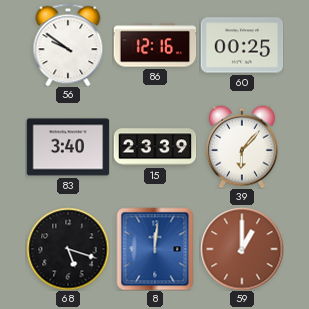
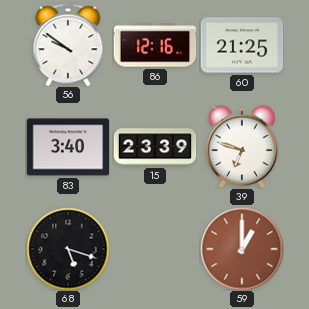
60: 00:25 -> 21:25 (242, 45)
39: 6:07 -> 6:48 (242, 147)
8: 12:01 -> none (155, 249)
